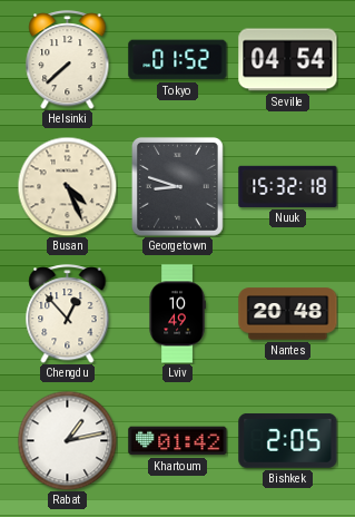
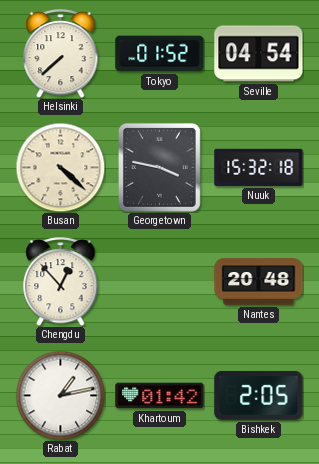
Busan: 4:26 -> 4:22 (60, 167)
Georgetown: 8:48 -> 3:47 (159, 168)
Lviv: 10:49 -> none (177, 314)
